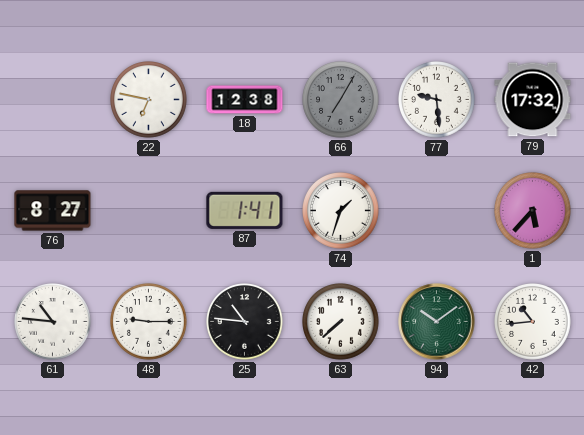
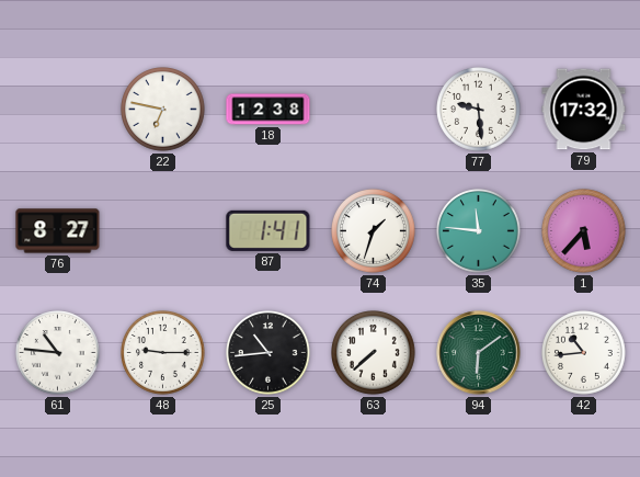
66: 7:05 -> none (341, 100)
35: none -> 11:46 (479, 231)
25: 10:46 -> 10:44 (268, 353)
94: 10:09 -> 6:09 (479, 353)
